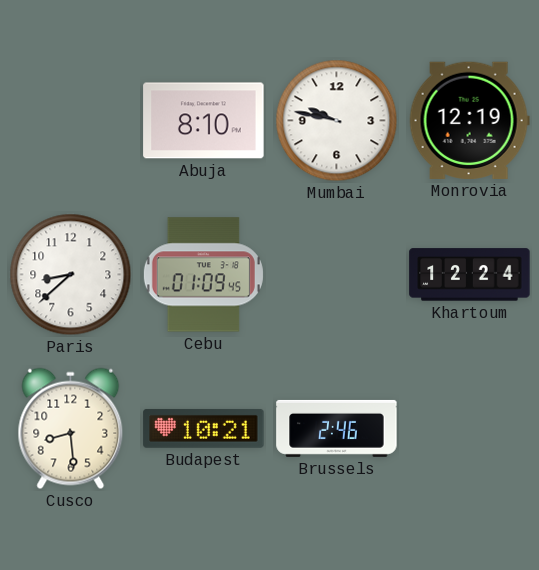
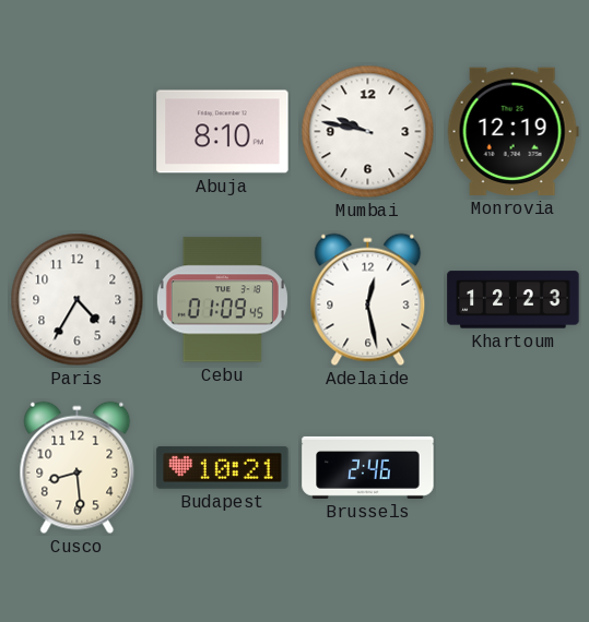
Paris: 8:38 -> 4:35 (78, 300)
Adelaide: none -> 12:28 (368, 300)
Khartoum: 12:24 -> 12:23 (514, 300)
